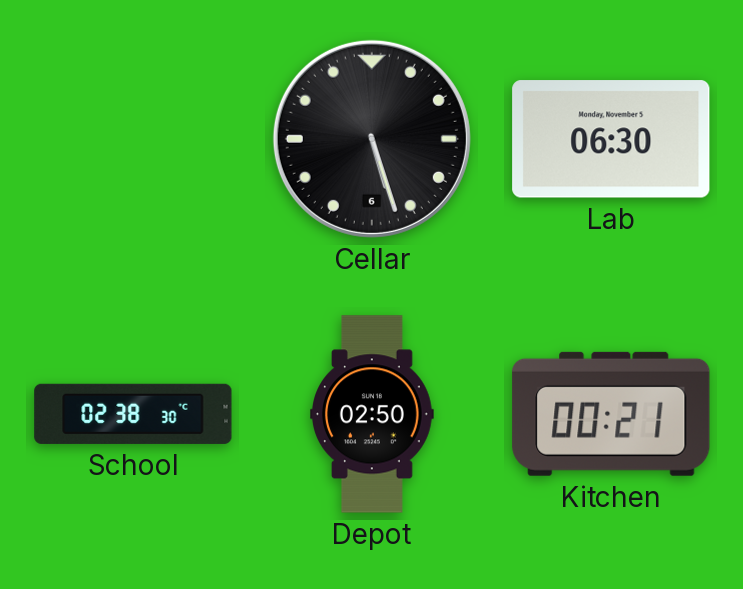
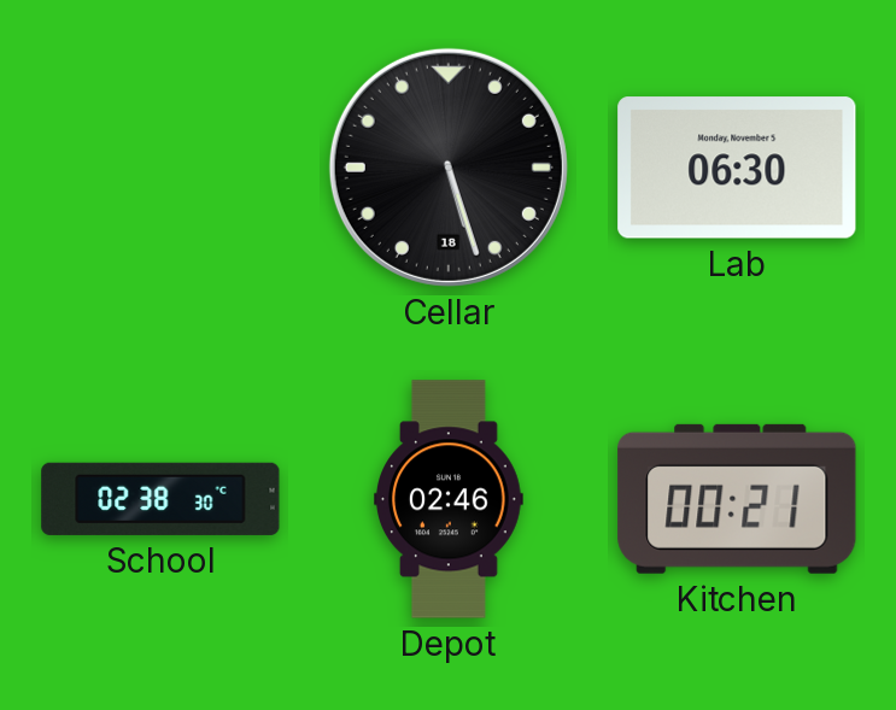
Cellar date: 6 -> 18 (449, 168)
Depot: 02:50 -> 02:46 (450, 499)
